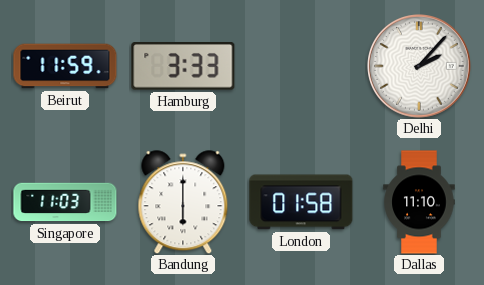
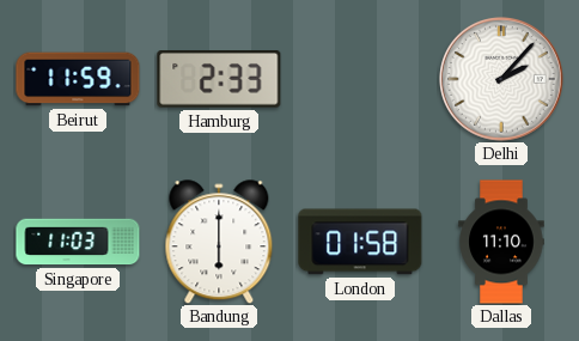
Hamburg: 3:33 -> 2:33 (219, 80)
